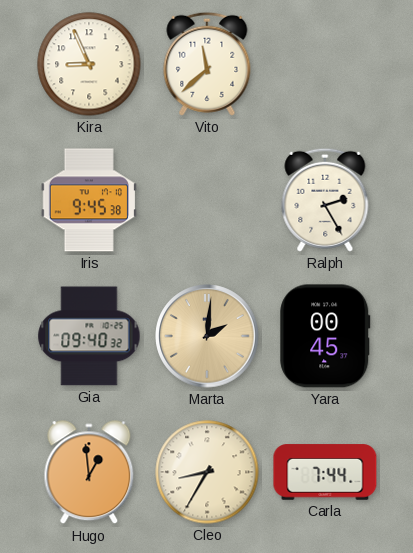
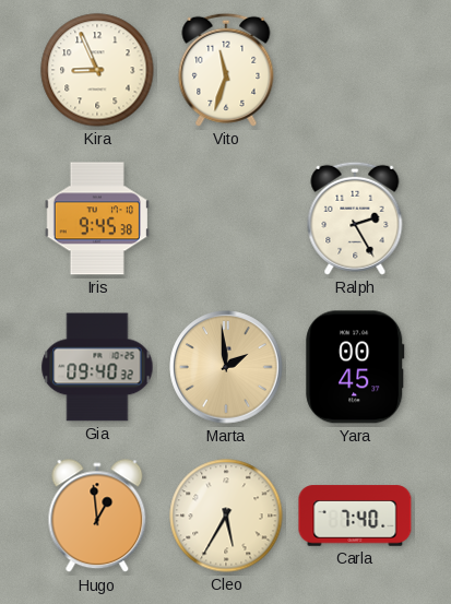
Vito: 11:38 -> 11:33 (226, 70)
Marta: 2:01 -> 1:59 (226, 367)
Cleo: 8:35 -> 5:35 (226, 516)
Carla: 7:44 -> 7:40 (355, 516)
